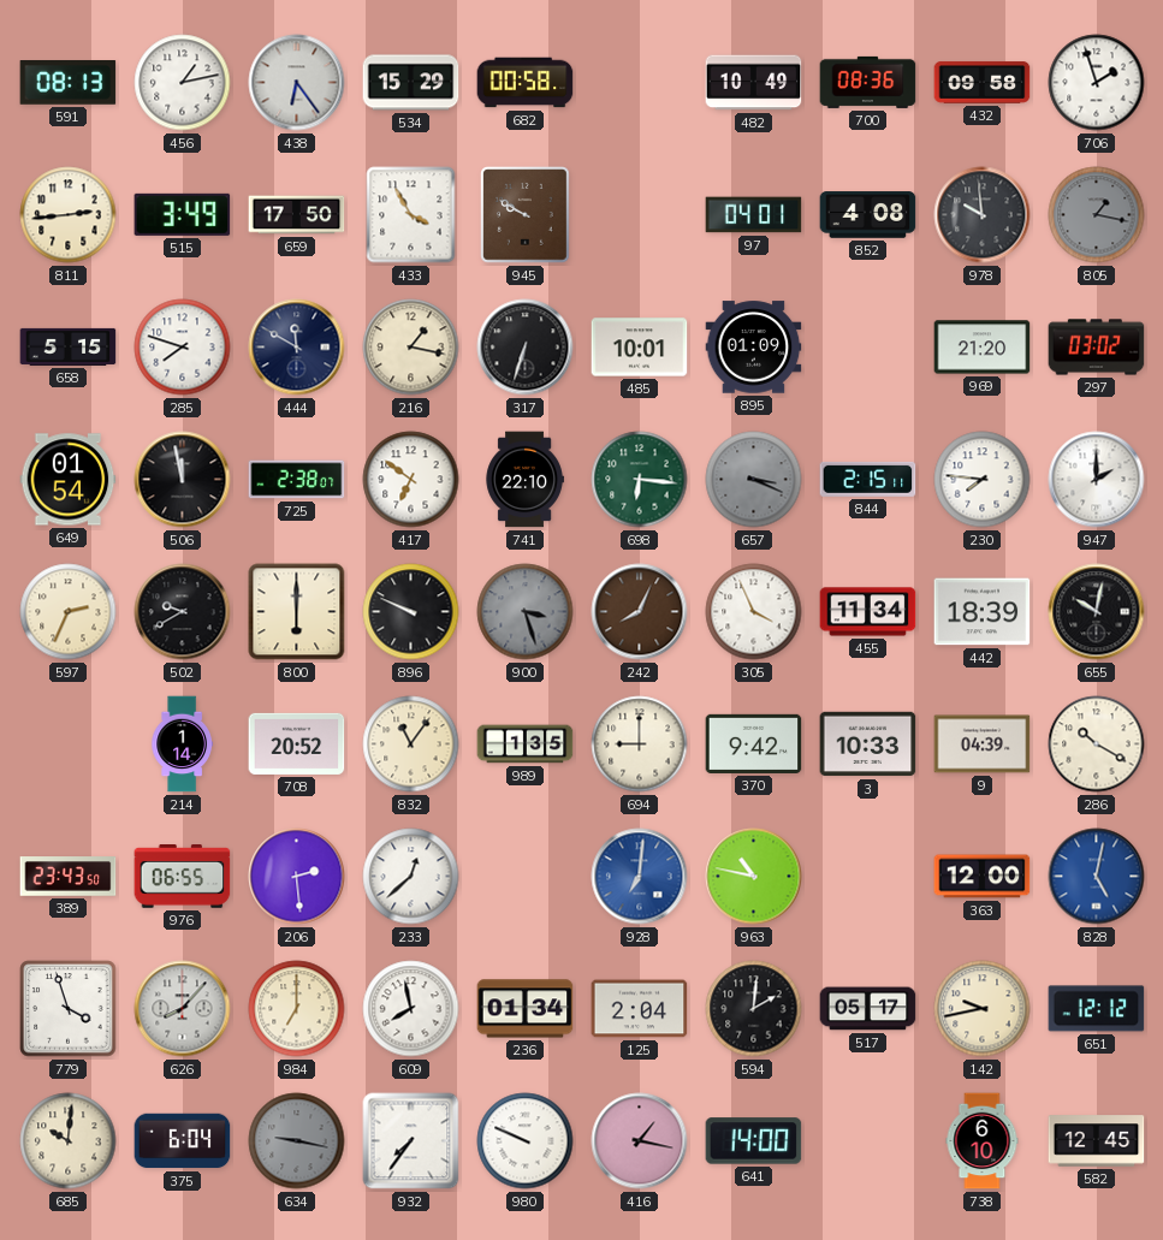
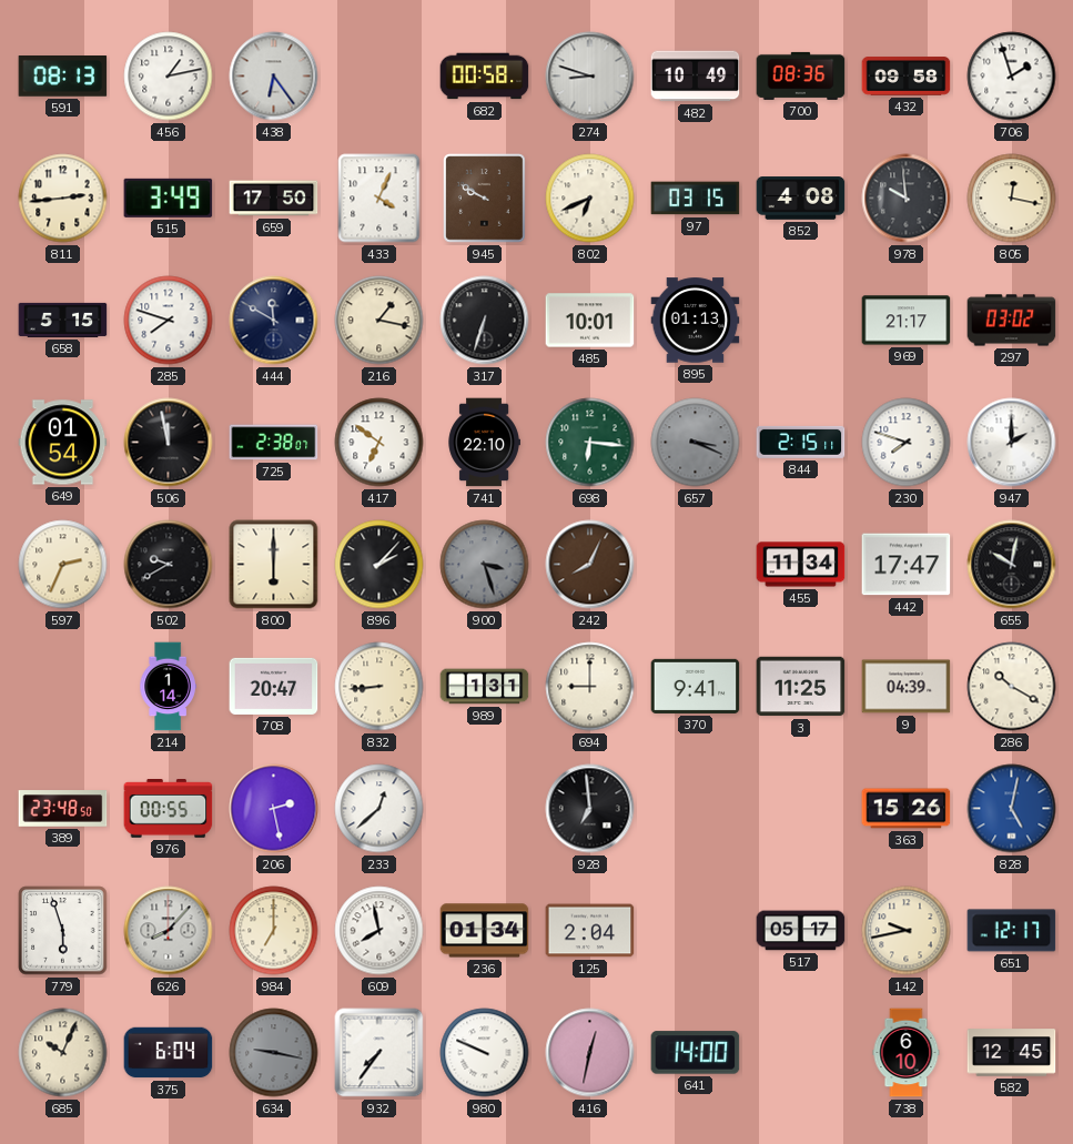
534: 15:29 -> none (411, 83)
274: none -> 8:48 (590, 77)
433: 3:55 -> 4:04 (379, 199)
802: none -> 6:41 (590, 199)
97: 04:01 -> 03:15 (696, 199)
805: 1:17 -> 12:17 (1012, 199)
805 dial: grey -> cream (1012, 199)
895: 01:09 -> 01:13 (696, 321)
969: 21:20 -> 21:17 (907, 321)
230: 7:46 -> 7:48 (907, 443)
896: 9:49 -> 2:07 (379, 565)
305: 3:56 -> none (754, 612)
442: 18:39 -> 17:47 (907, 565)
708: 20:52 -> 20:47 (274, 686)
832: 11:06 -> 8:44 (379, 687)
989: 1:35 -> 1:31 (485, 687)
370: 9:42 -> 9:41 (696, 686)
3: 10:33 -> 11:25 (801, 687)
389: 23:43 -> 23:48 (63, 809)
976: 06:55 -> 00:55 (169, 809)
206: 2:29 -> 2:28 (274, 809)
928: 7:01 -> 6:59 (590, 809)
928 dial: blue -> black (590, 809)
963: 10:47 -> none (754, 877)
363: 12:00 -> 15:26 (907, 809)
779: 3:57 -> 5:57 (63, 931)
594: 2:01 -> none (754, 1009)
651: 12:12 -> 12:17 (1012, 931)
685: 10:01 -> 10:04 (63, 1053)
416: 1:17 -> 12:32 (590, 1053)
